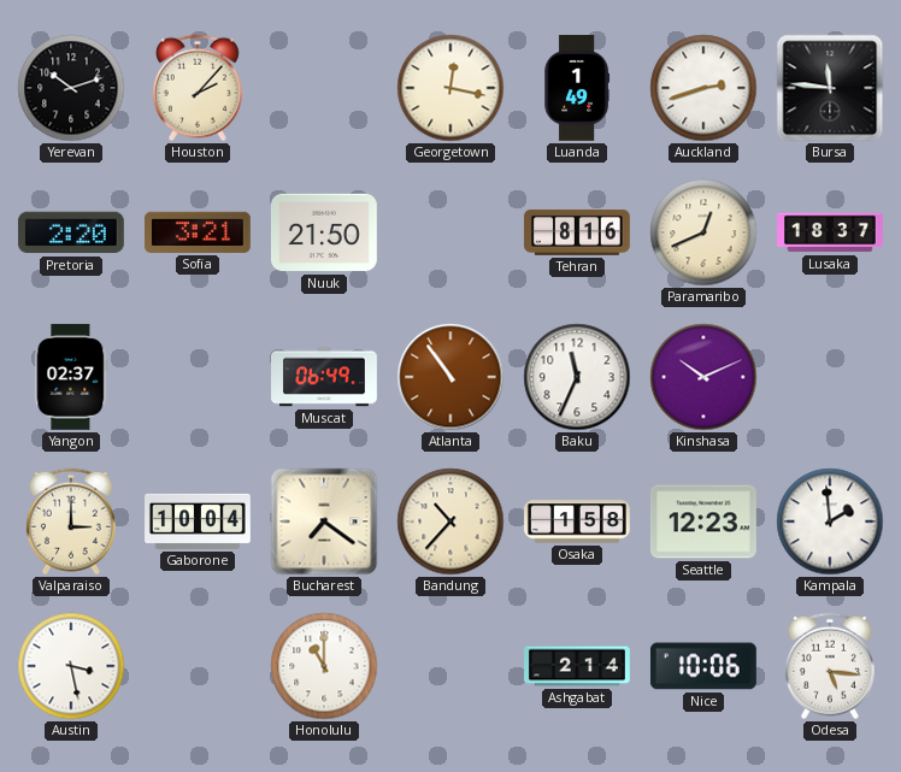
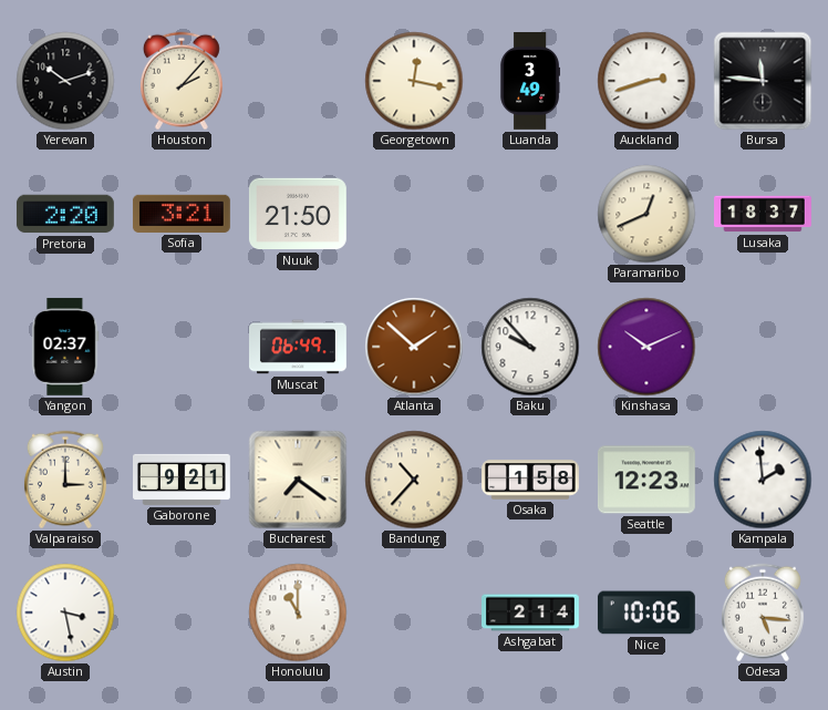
Luanda: 1:49 -> 3:49 (529, 82)
Tehran: 8:16 -> none (577, 232)
Atlanta: 10:54 -> 1:52 (414, 347)
Baku: 11:34 -> 9:53 (530, 347)
Gaborone: 10:04 -> 9:21 (183, 480)
